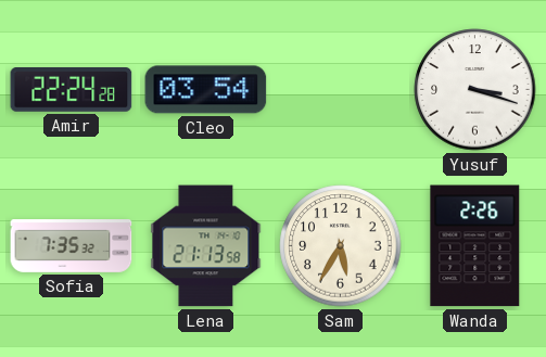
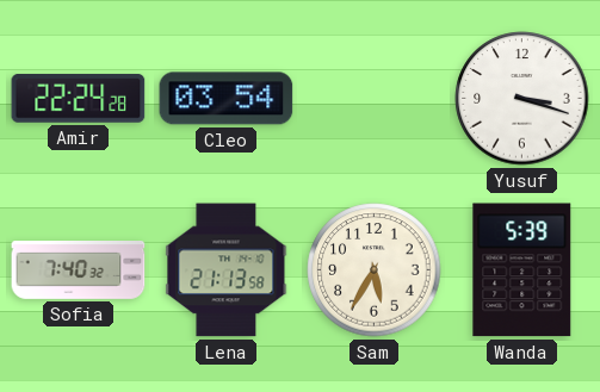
Sofia: 7:35 -> 7:40 (79, 270)
Wanda: 2:26 -> 5:39 (522, 270)
